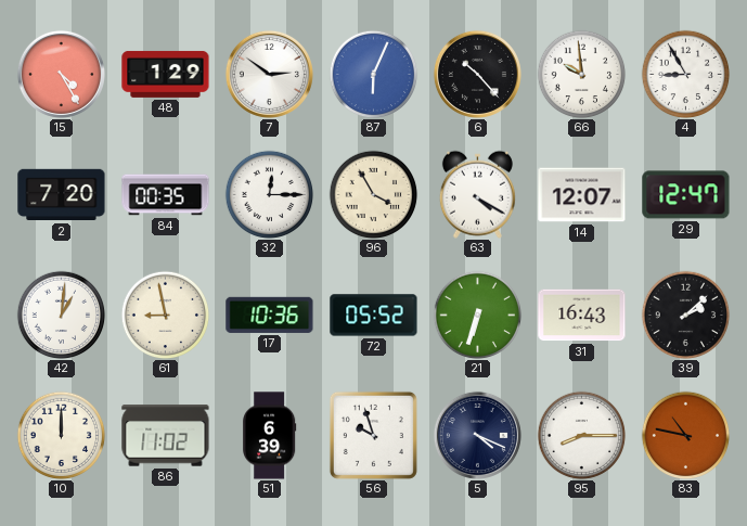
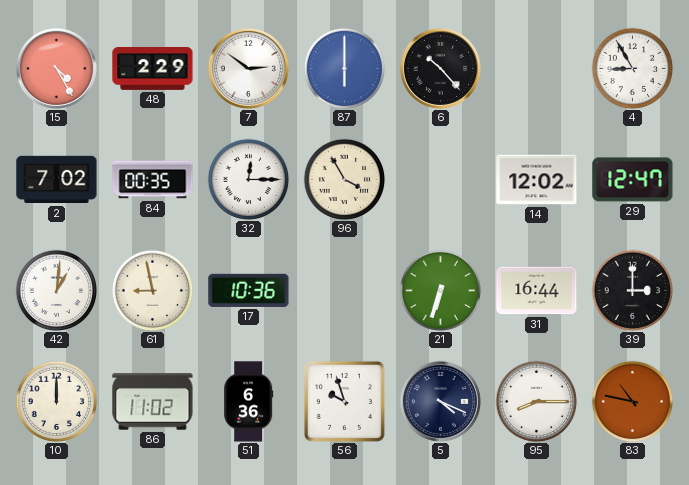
48: 1:29 -> 2:29 (153, 68)
87: 6:04 -> 6:00 (344, 68)
66: 9:59 -> none (581, 74)
2: 7:20 -> 7:02 (57, 180)
63: 4:20 -> none (477, 194)
14: 12:07 -> 12:02 (537, 180)
72: 05:52 -> none (374, 316)
31: 16:43 -> 16:44 (537, 291)
39: 2:08 -> 3:00 (632, 290)
51: 6:39 -> 6:36 (249, 402)
